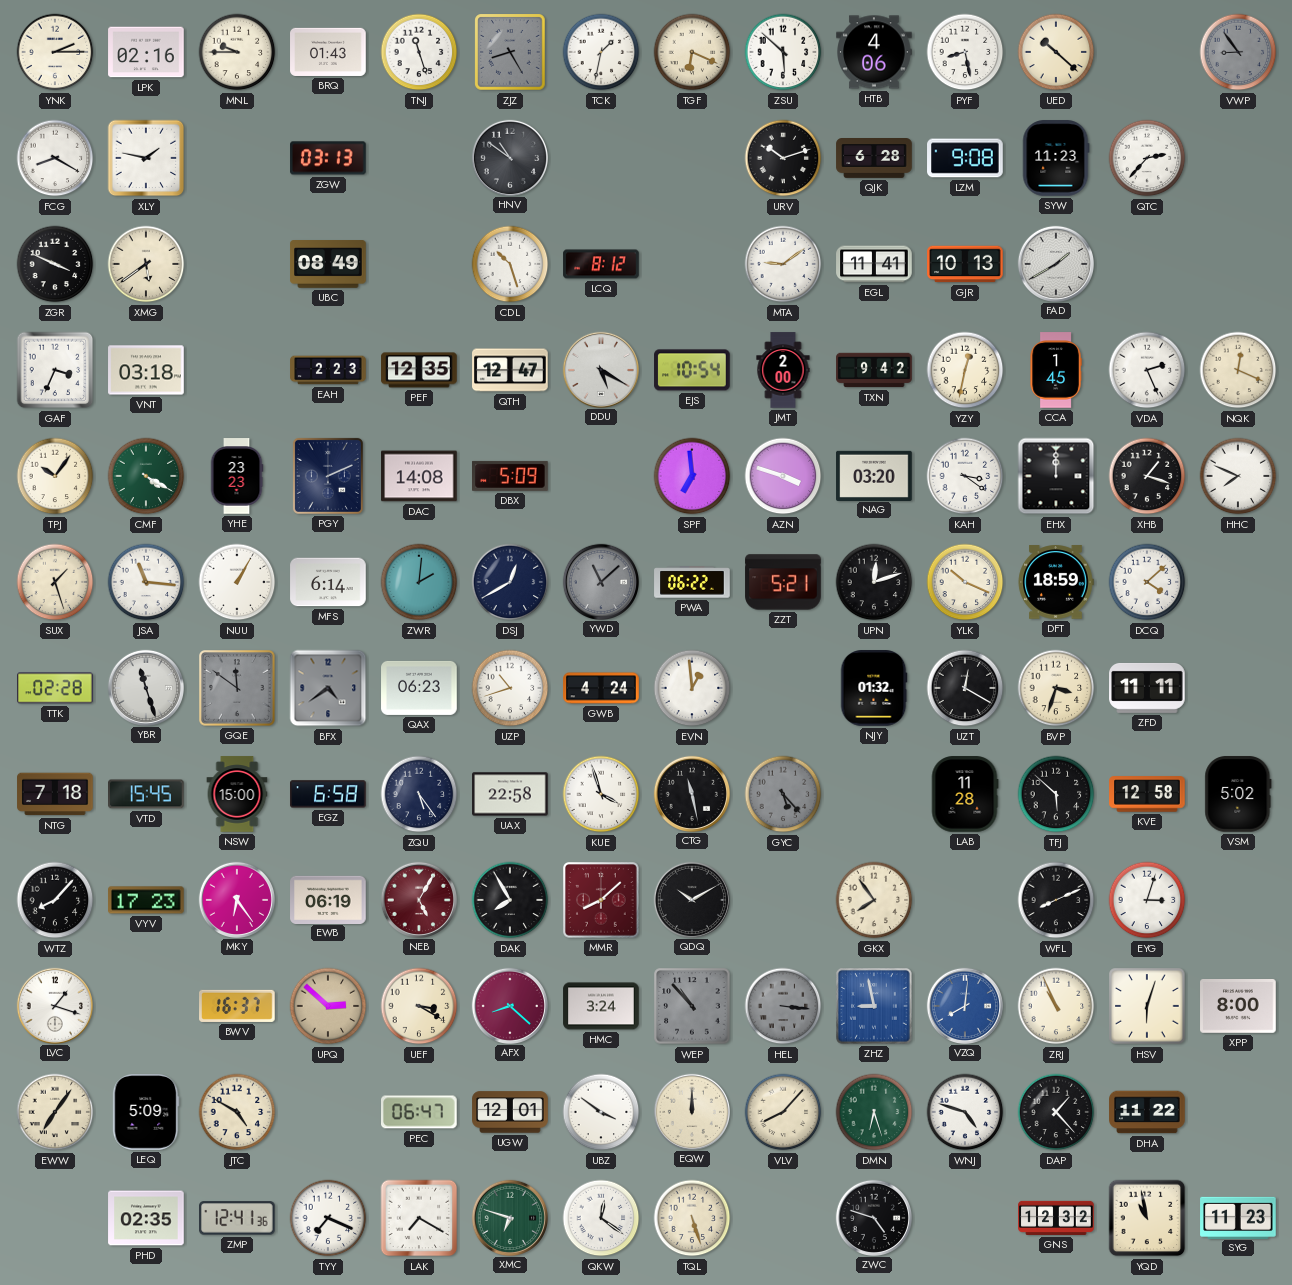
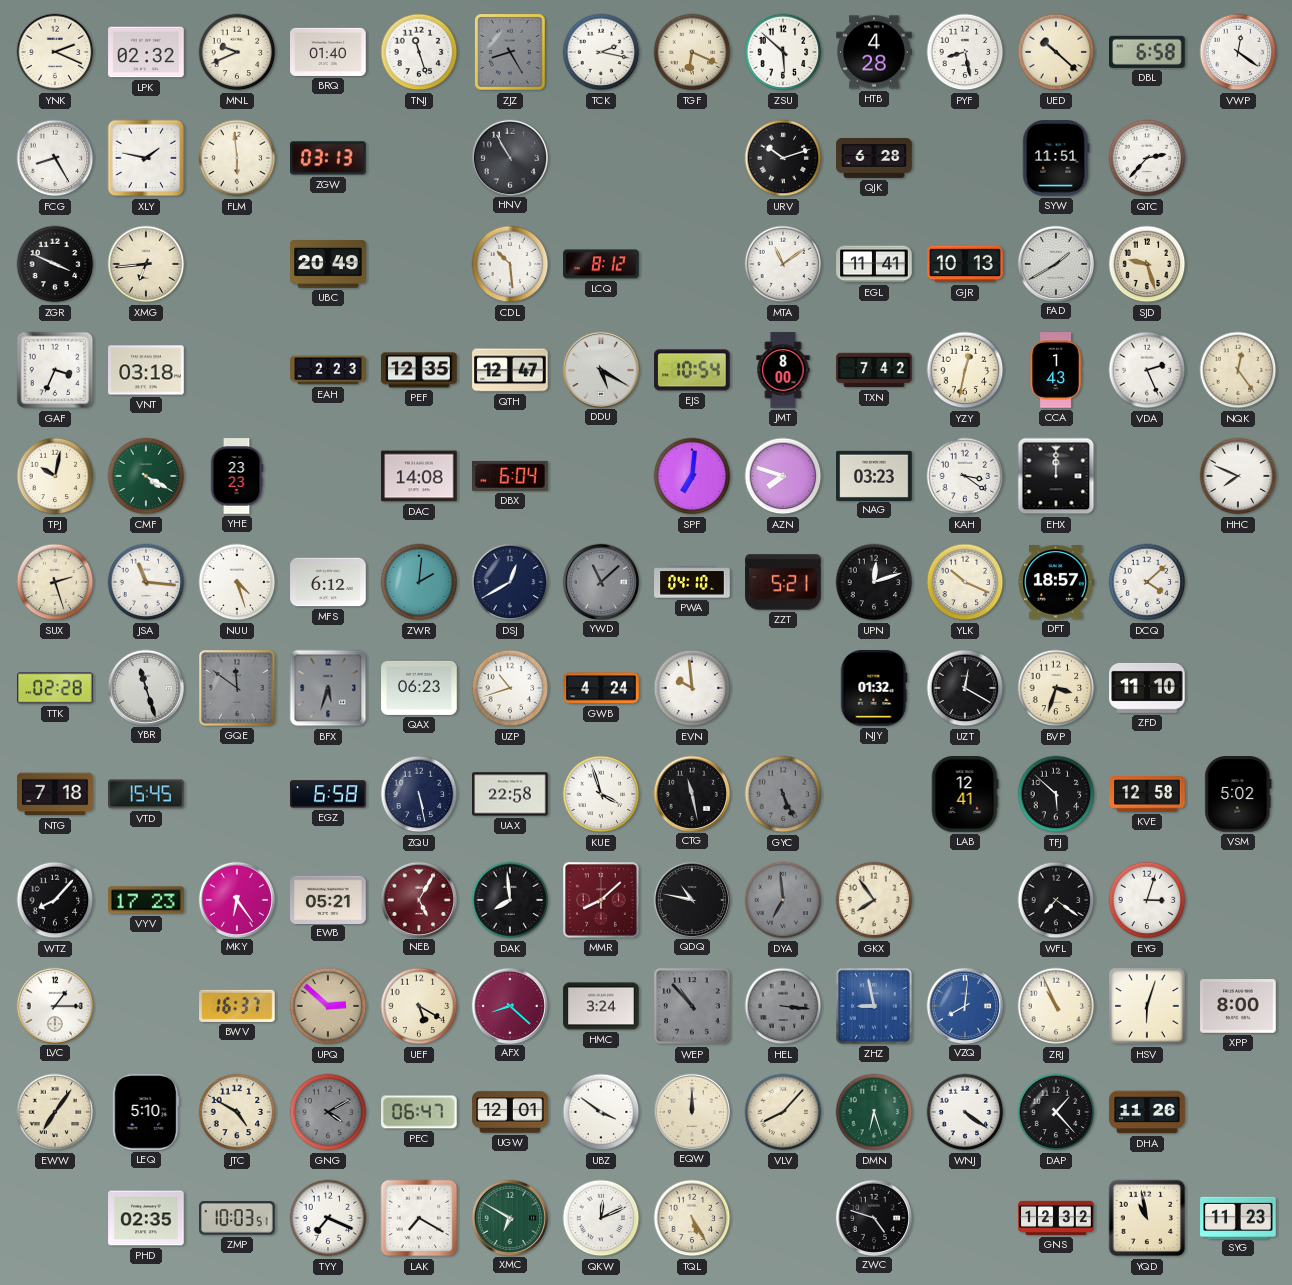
YNK: 2:15 -> 2:19 (55, 52)
LPK: 02:16 -> 02:32 (146, 52)
MNL: 9:45 -> 9:41 (237, 52)
BRQ: 01:43 -> 01:40 (328, 52)
TCK: 1:32 -> 2:17 (601, 52)
HTB: 4:06 -> 4:28 (874, 52)
DBL: none -> 6:58 (1148, 52)
VWP: 8:54 -> 12:21 (1238, 52)
VWP dial: grey -> white (1238, 52)
FCG: 8:20 -> 8:25 (55, 158)
FLM: none -> 5:59 (237, 158)
HNV: 10:51 -> 10:55 (509, 157)
LZM: 9:08 -> none (965, 158)
SYW: 11:23 -> 11:51 (1056, 158)
XMG: 5:39 -> 6:44 (146, 264)
UBC: 08:49 -> 20:49 (328, 264)
CDL: 10:27 -> 10:29 (510, 264)
MTA: 9:09 -> 11:09 (783, 264)
SJD: none -> 9:27 (1147, 264)
JMT: 2:00 -> 8:00 (783, 370)
TXN: 9:42 -> 7:42 (874, 370)
CCA: 1:45 -> 1:43 (1056, 370)
NQK: 12:19 -> 12:24 (1238, 370)
TPJ: 10:06 -> 10:02 (55, 476)
PGY: 2:11 -> none (328, 476)
DBX: 5:09 -> 6:04 (510, 476)
SPF: 6:59 -> 7:01 (692, 476)
AZN: 3:48 -> 7:48 (783, 476)
NAG: 03:20 -> 03:23 (874, 475)
XHB: 1:18 -> none (1147, 476)
SUX: 1:27 -> 2:27 (55, 582)
NUU: 1:05 -> 4:27 (237, 582)
MFS: 6:14 -> 6:12 (328, 582)
PWA: 06:22 -> 04:10 (692, 582)
DFT: 18:59 -> 18:57 (1056, 582)
BFX: 4:39 -> 5:33 (328, 688)
EVN: 12:59 -> 9:59 (692, 688)
ZFD: 11:11 -> 11:10 (1147, 688)
NSW: 15:00 -> none (237, 794)
ZQU: 5:24 -> 5:28 (419, 794)
GYC: 5:23 -> 5:26 (783, 794)
LAB: 11:28 -> 12:41 (965, 794)
EWB: 06:19 -> 05:21 (328, 899)
DAK: 7:55 -> 7:59 (510, 900)
QDQ: 10:10 -> 10:47 (691, 899)
DYA: none -> 6:59 (783, 900)
WFL: 8:11 -> 7:21 (1056, 900)
LVC: 1:18 -> 1:15 (54, 1005)
UEF: 3:20 -> 5:20 (419, 1006)
LEQ: 5:09 -> 5:10 (146, 1112)
GNG: none -> 4:10 (328, 1112)
WNJ: 4:48 -> 4:21 (965, 1112)
DHA: 11:22 -> 11:26 (1147, 1112)
ZMP: 12:41 -> 10:03 (238, 1218)
XMC: 6:48 -> 6:50 (509, 1217)
QKW: 12:21 -> 12:11 (601, 1218)
TQL: 5:27 -> 5:25 (692, 1218)
